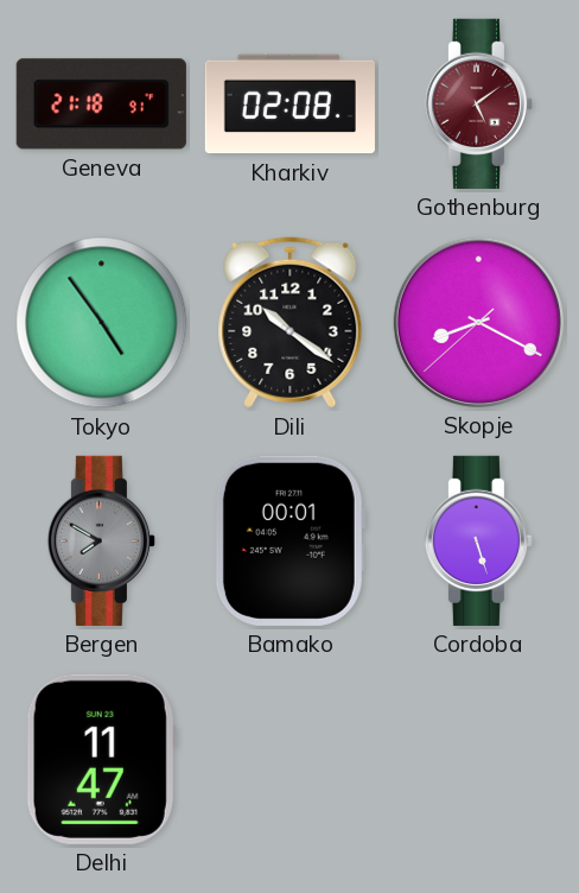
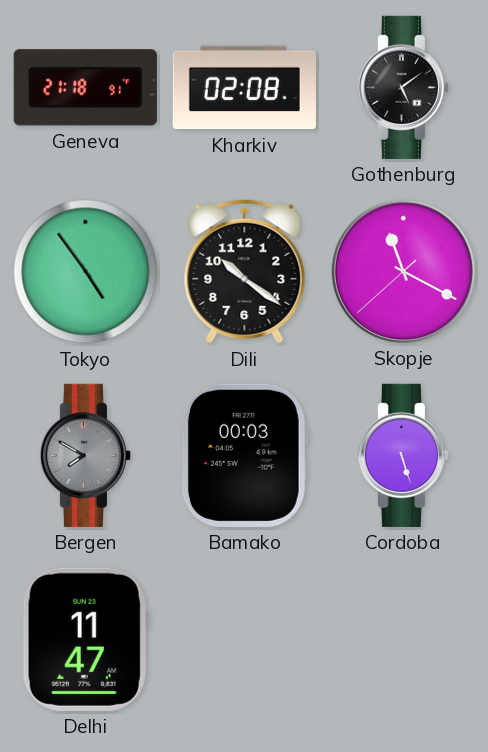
Gothenburg dial: burgundy -> black (403, 87)
Skopje: 8:19 -> 11:19 (403, 271)
Bamako: 00:01 -> 00:03 (244, 455)
